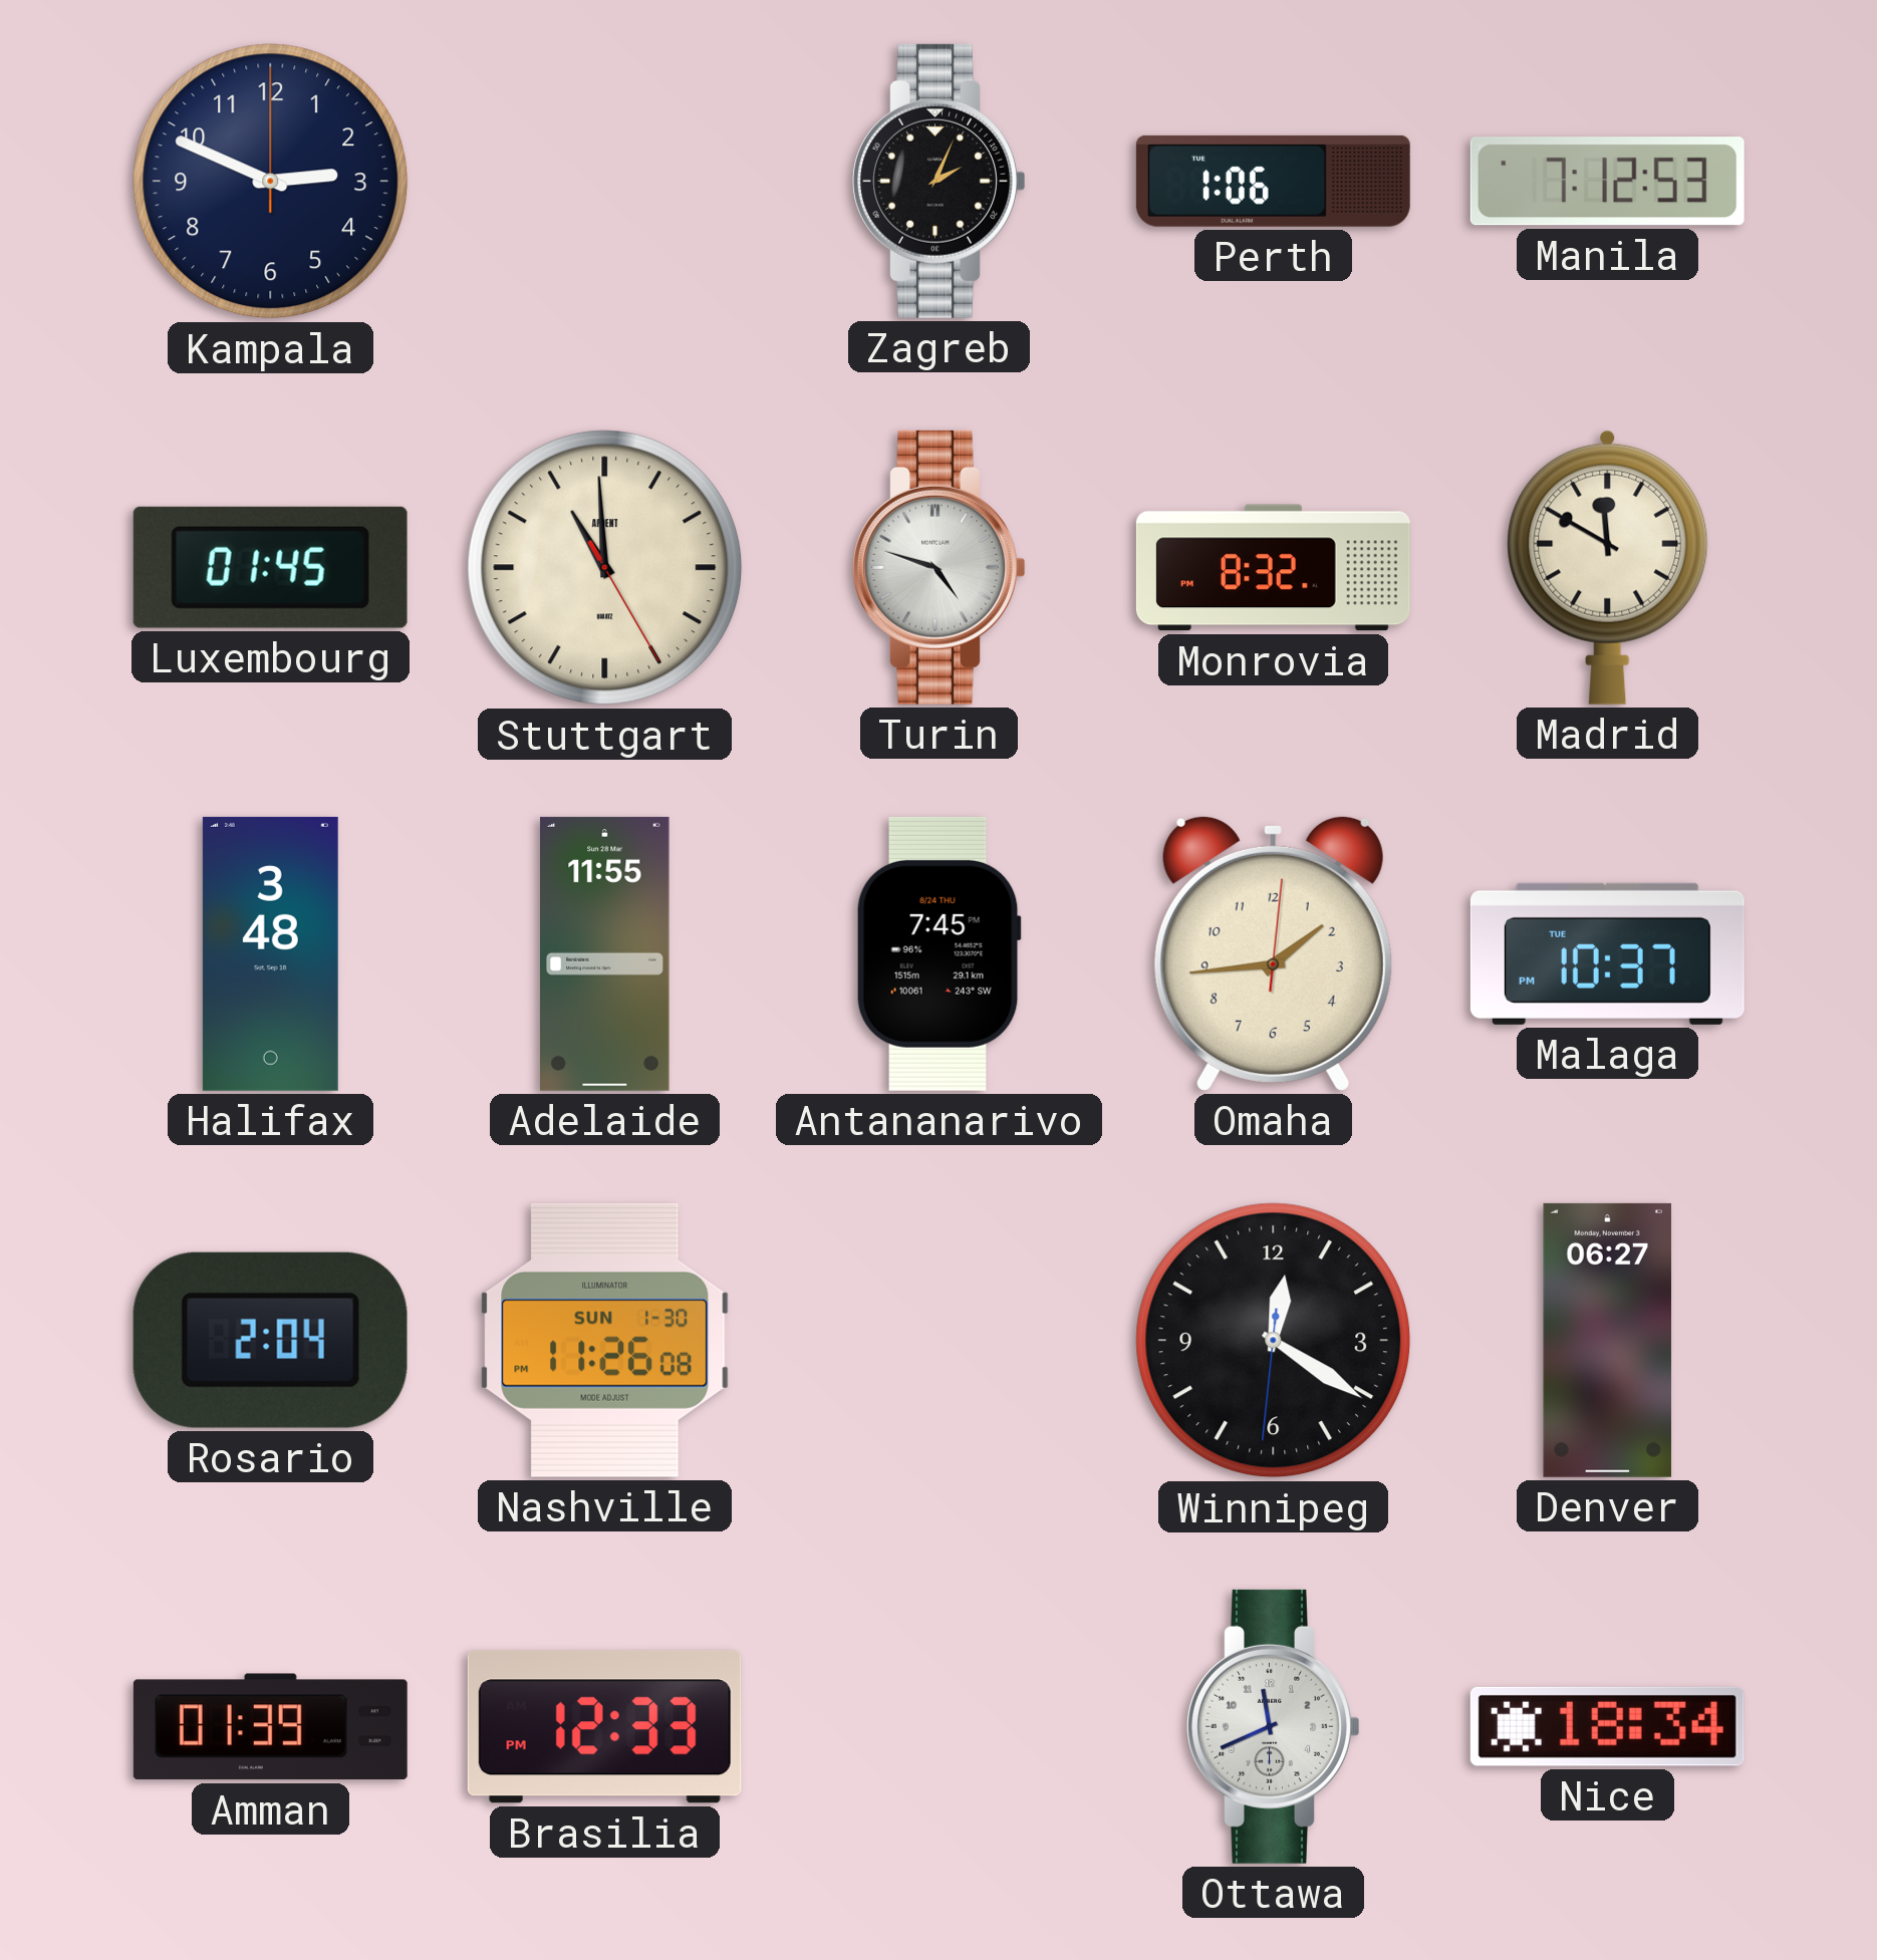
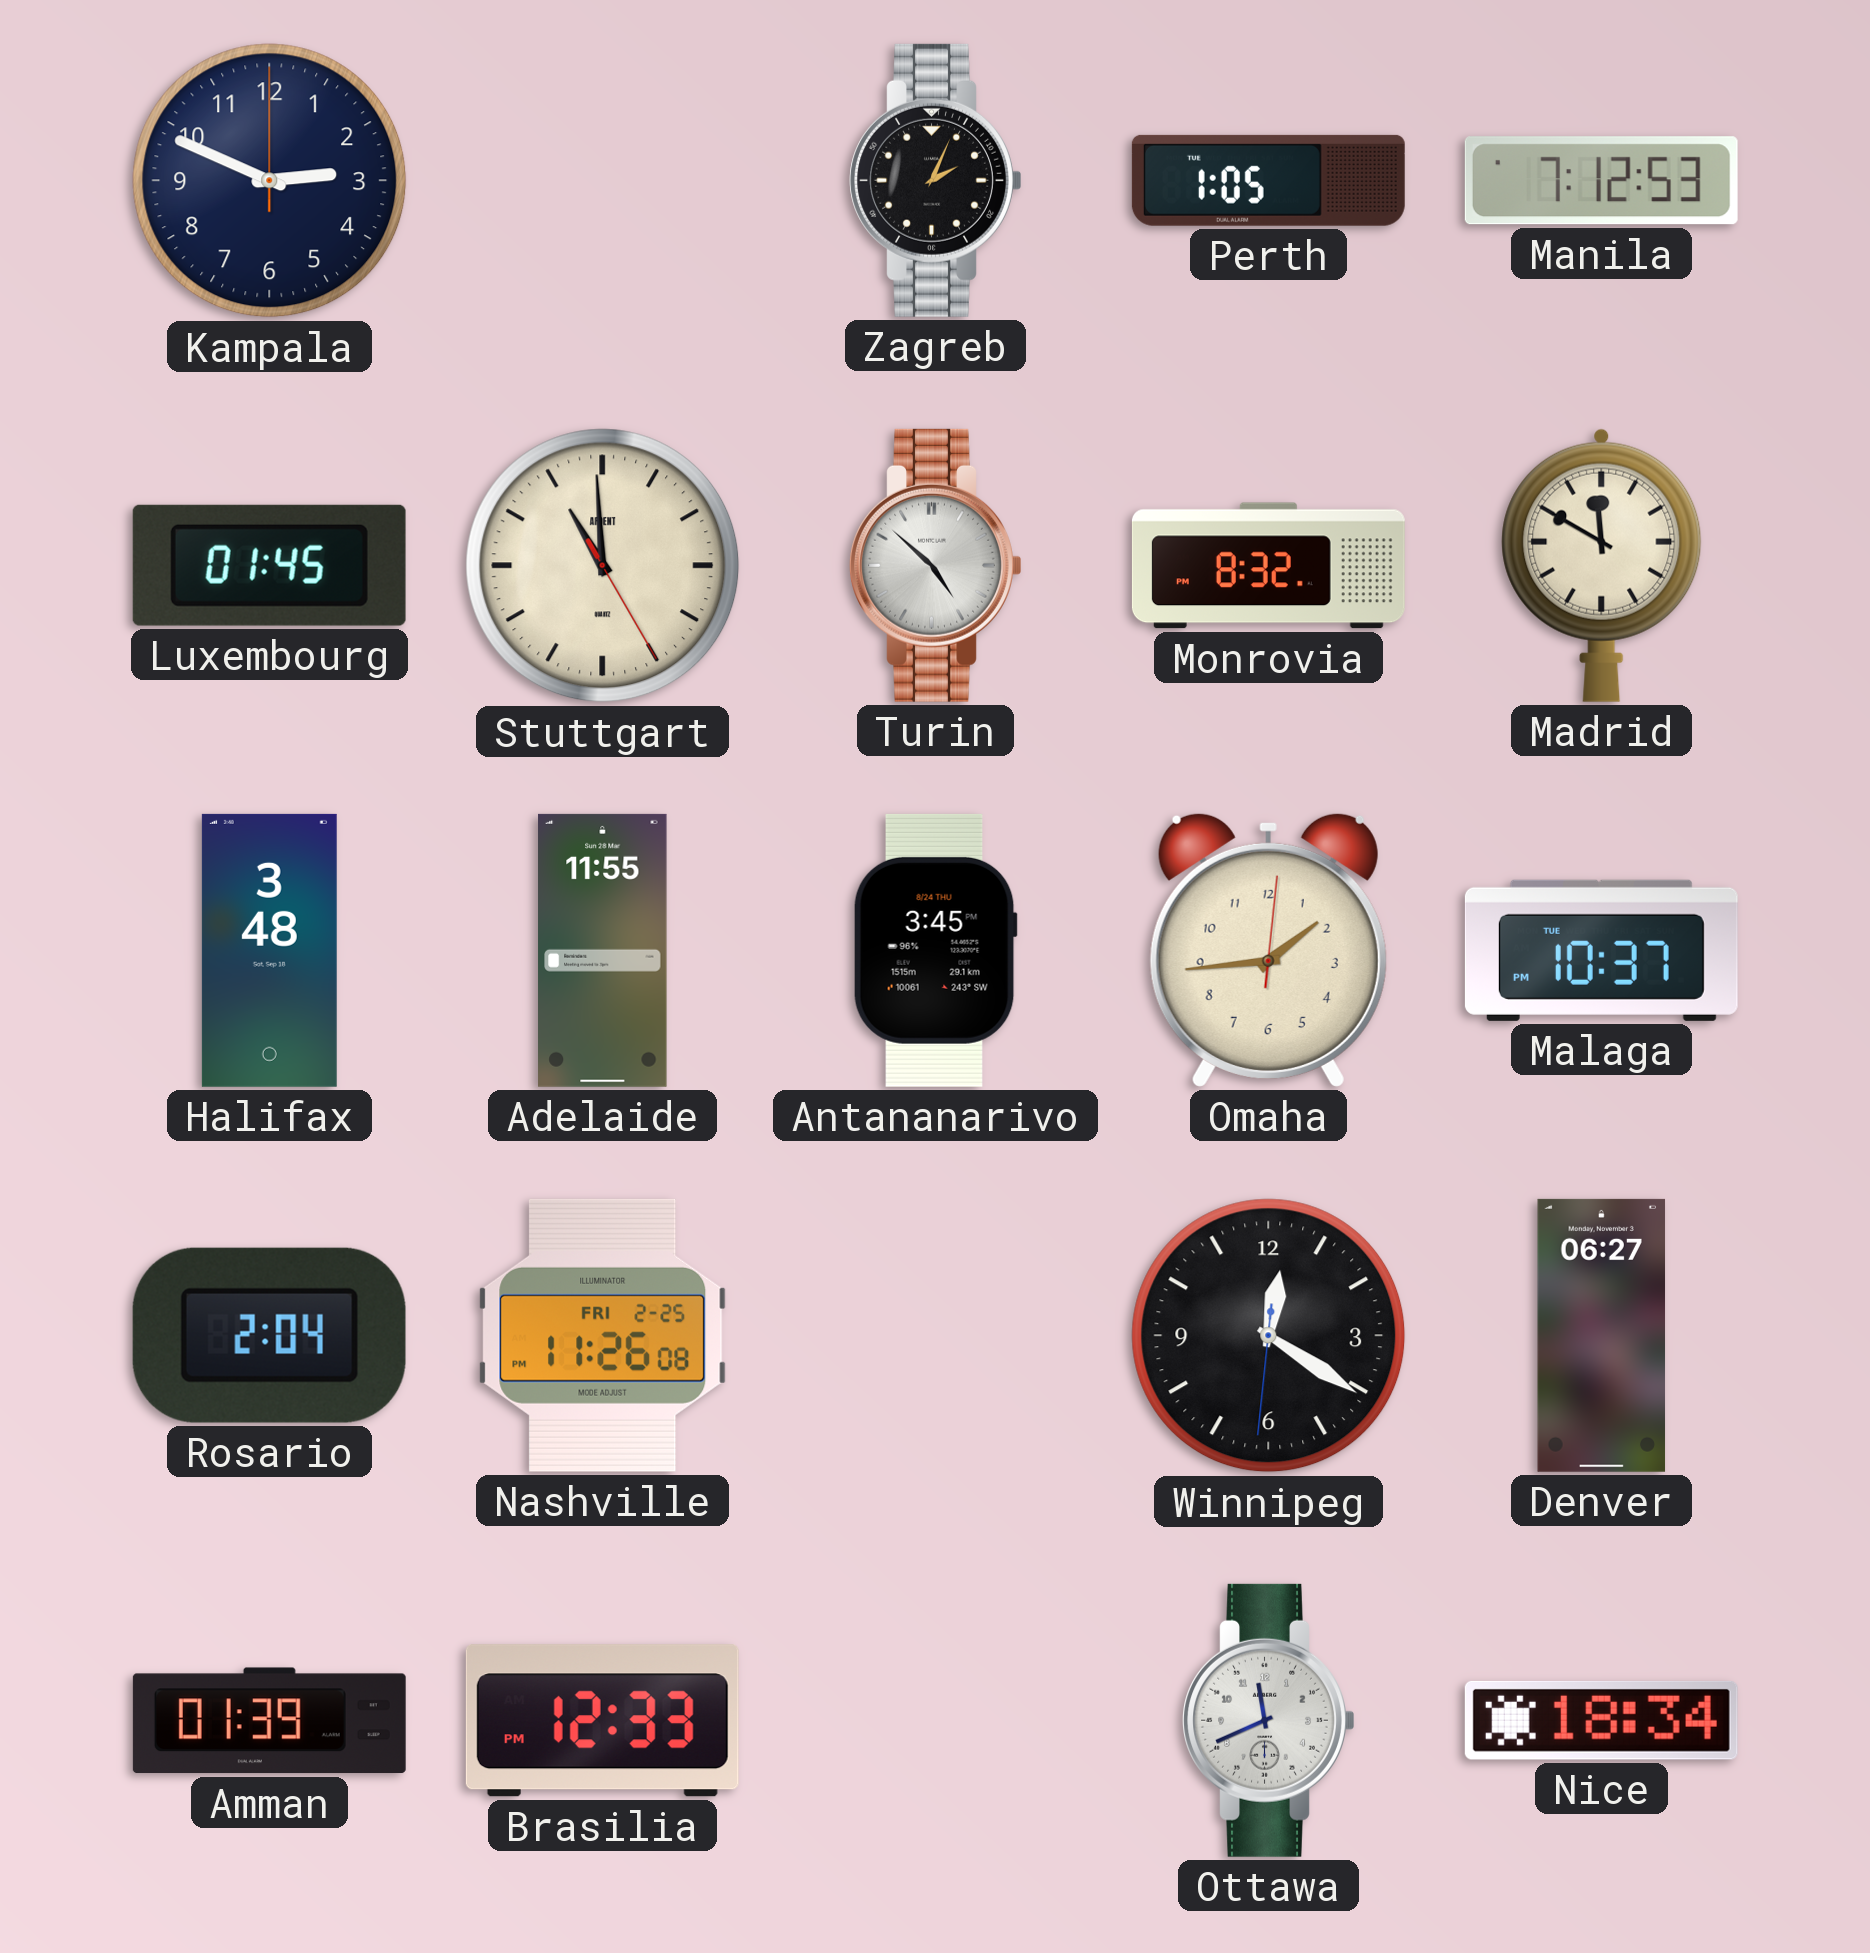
Perth: 1:06 -> 1:05 (1268, 180)
Turin: 4:48 -> 4:52 (936, 565)
Antananarivo: 7:45 -> 3:45 (935, 950)
Nashville date: SUN 1-30 -> FRI 2-25 (603, 1335)
